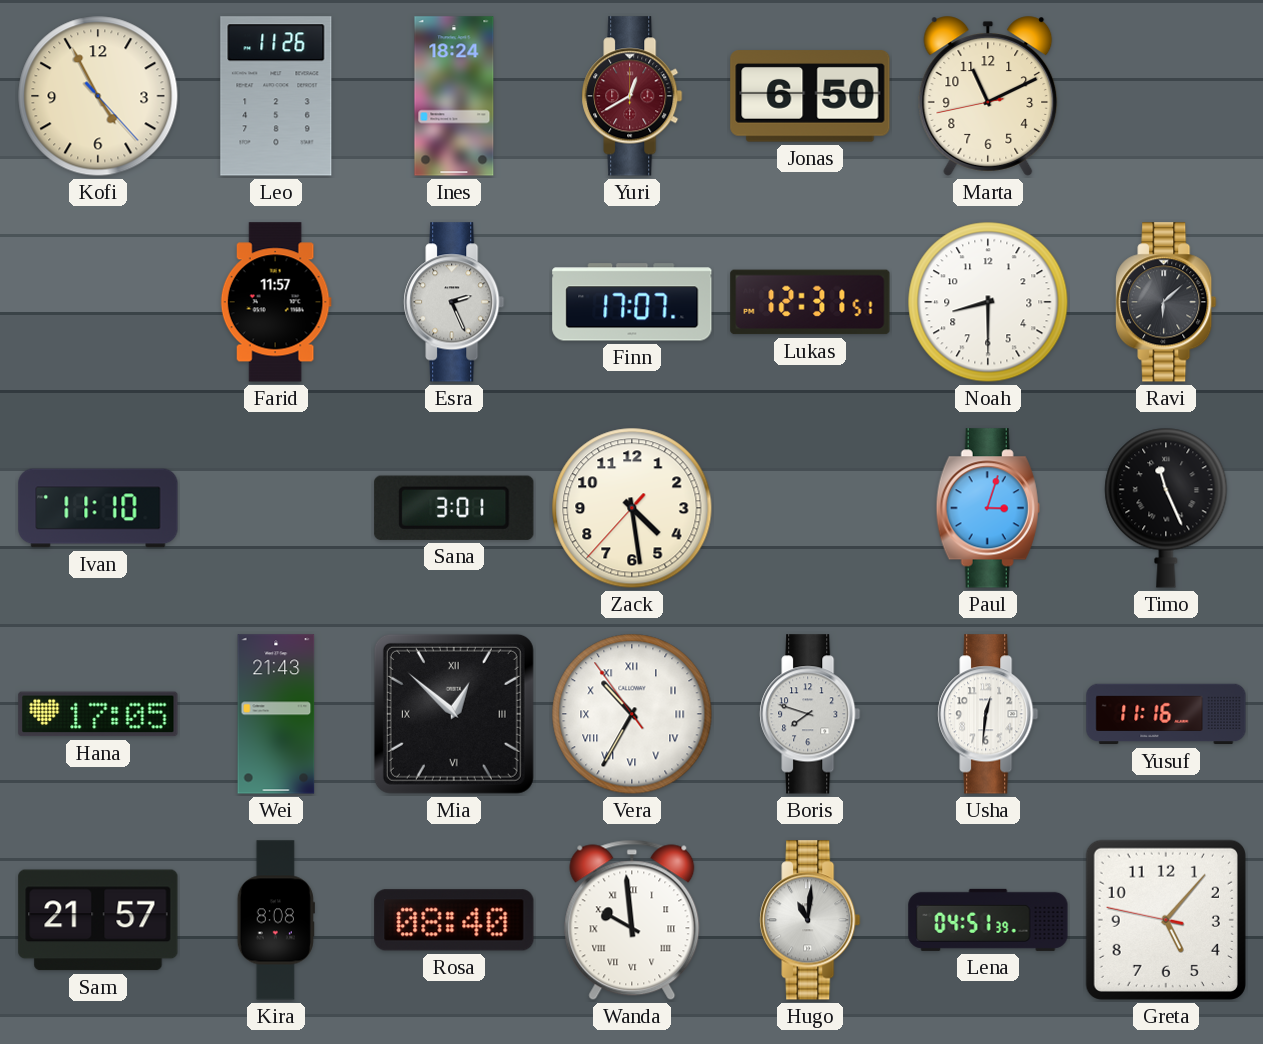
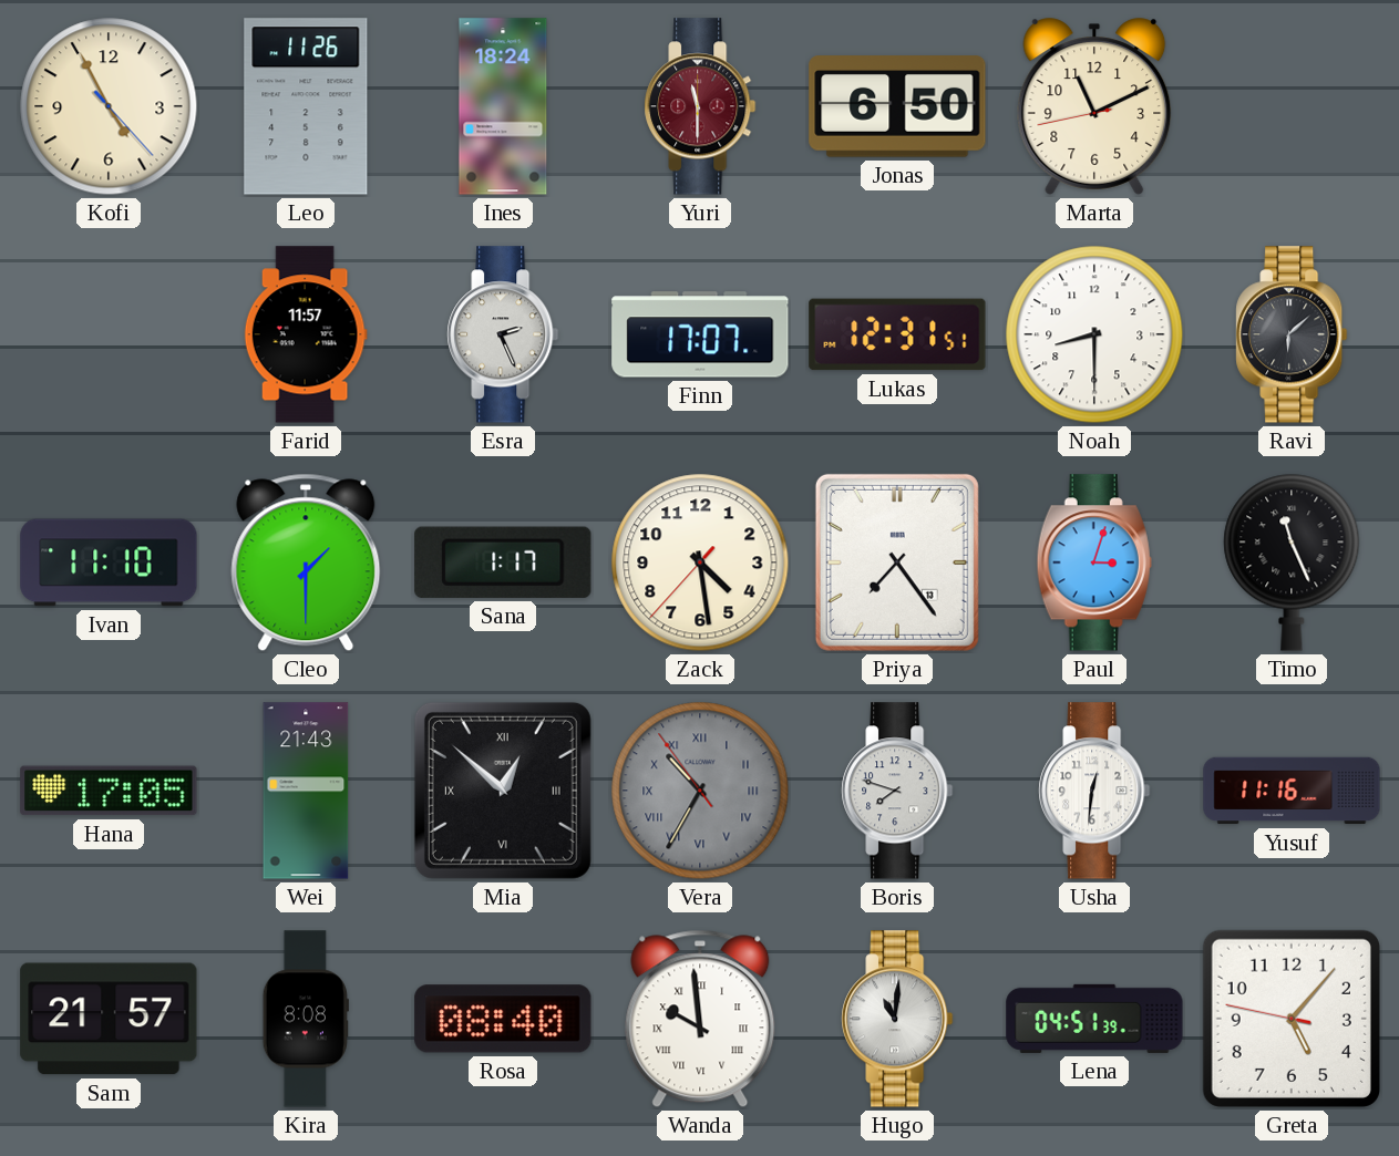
Yuri: 12:40 -> 11:30 (700, 106)
Cleo: none -> 1:30 (306, 562)
Sana: 3:01 -> 1:17 (503, 562)
Priya: none -> 7:24 (897, 562)
Vera dial: white -> grey (700, 791)
